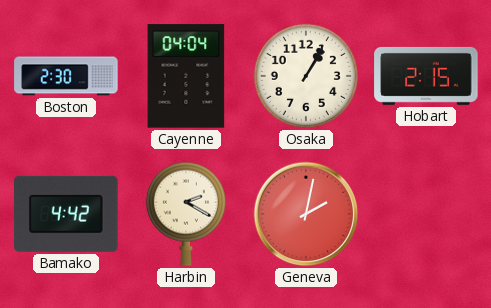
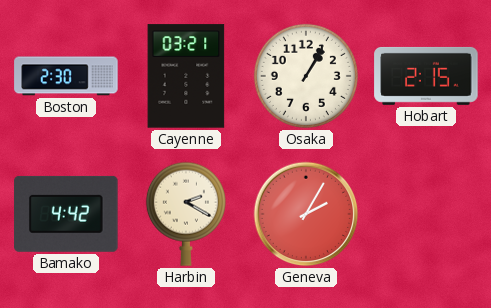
Cayenne: 04:04 -> 03:21 (186, 76)
Geneva: 2:02 -> 2:05 (306, 214)
